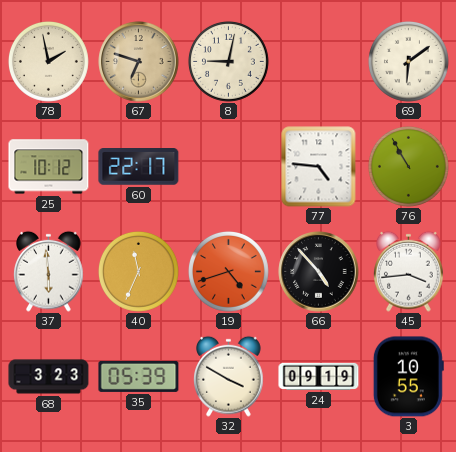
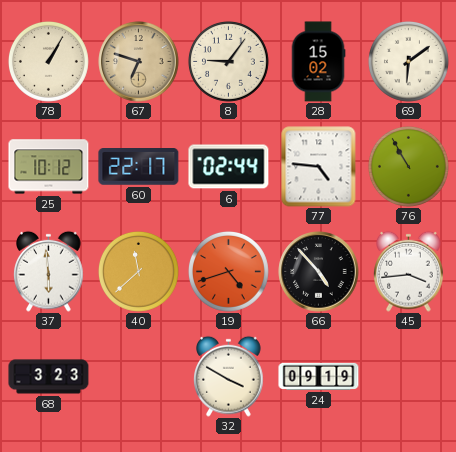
78: 1:58 -> 1:05 (48, 61)
8: 9:02 -> 9:06 (228, 61)
28: none -> 15:02 (318, 62)
6: none -> 02:44 (229, 167)
40: 11:34 -> 11:38 (138, 271)
35: 05:39 -> none (139, 376)
3: 10:55 -> none (408, 377)
